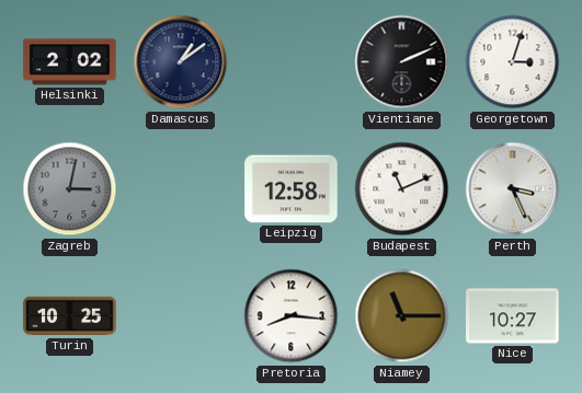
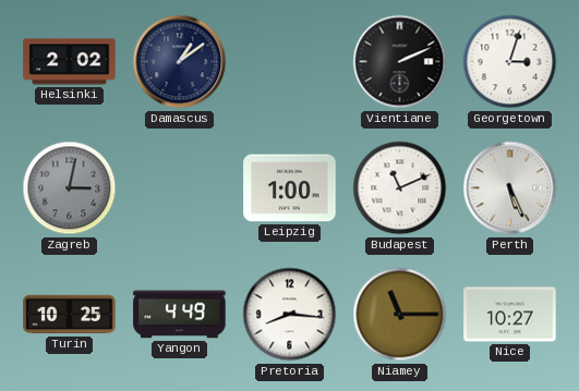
Leipzig: 12:58 -> 1:00 (290, 188)
Perth: 3:26 -> 5:26 (510, 188)
Yangon: none -> 4:49 (180, 315)
